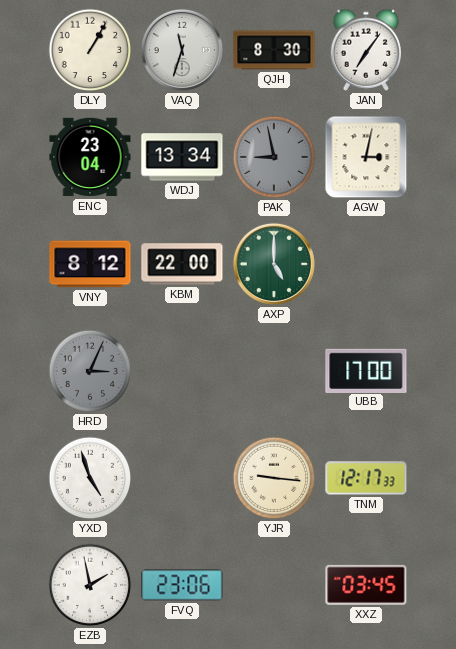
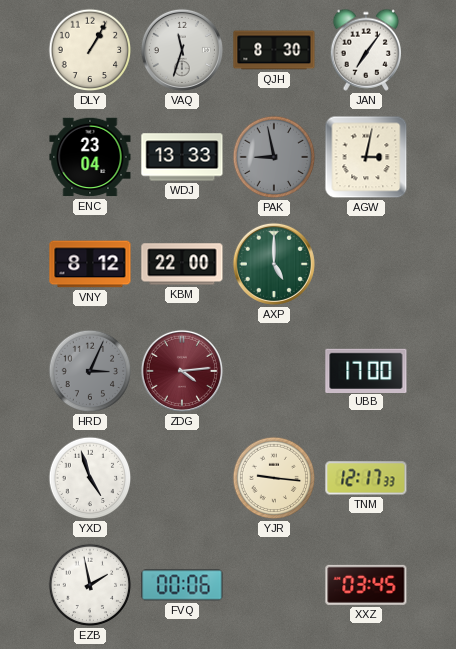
WDJ: 13:34 -> 13:33 (182, 157)
ZDG: none -> 4:14 (182, 371)
FVQ: 23:06 -> 00:06 (182, 585)
